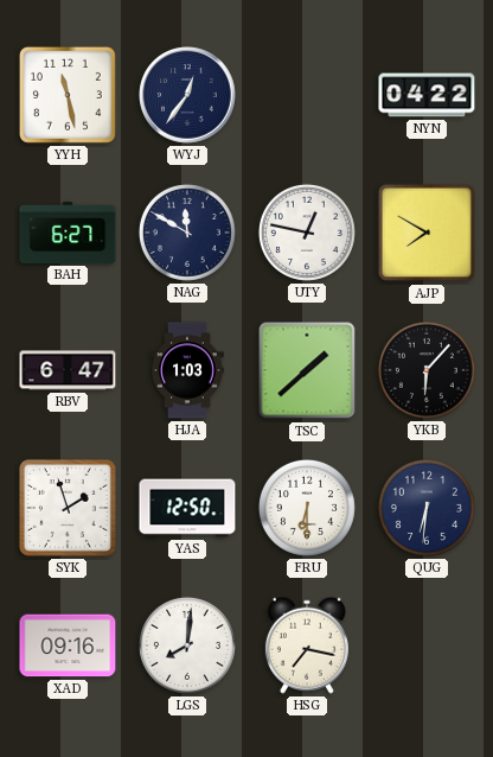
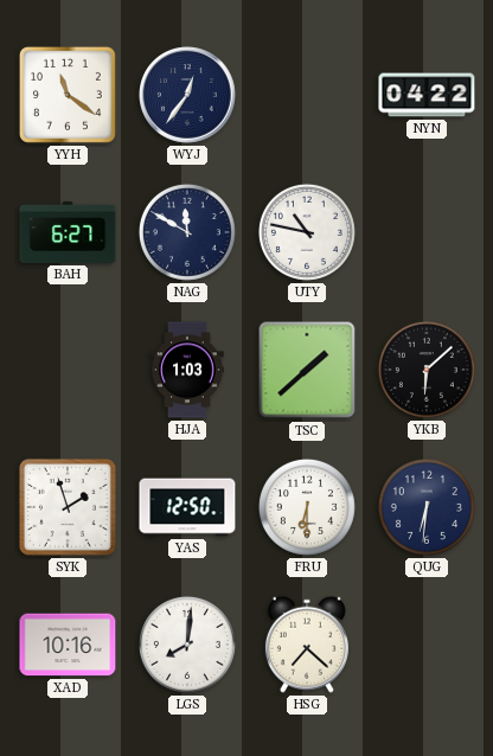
YYH: 11:28 -> 11:21 (68, 95)
UTY: 12:47 -> 10:47 (307, 232)
AJP: 7:50 -> none (427, 233)
RBV: 6:47 -> none (68, 370)
YKB: 6:07 -> 6:08 (427, 370)
XAD: 09:16 -> 10:16 (68, 645)
HSG: 7:17 -> 7:22 (307, 645)
